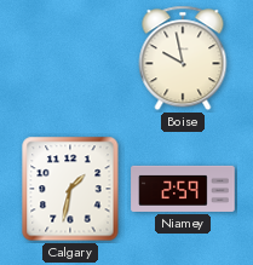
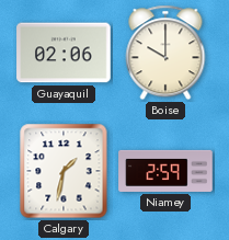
Guayaquil: none -> 02:06 (64, 53)
Boise: 9:58 -> 10:00 (165, 53)
